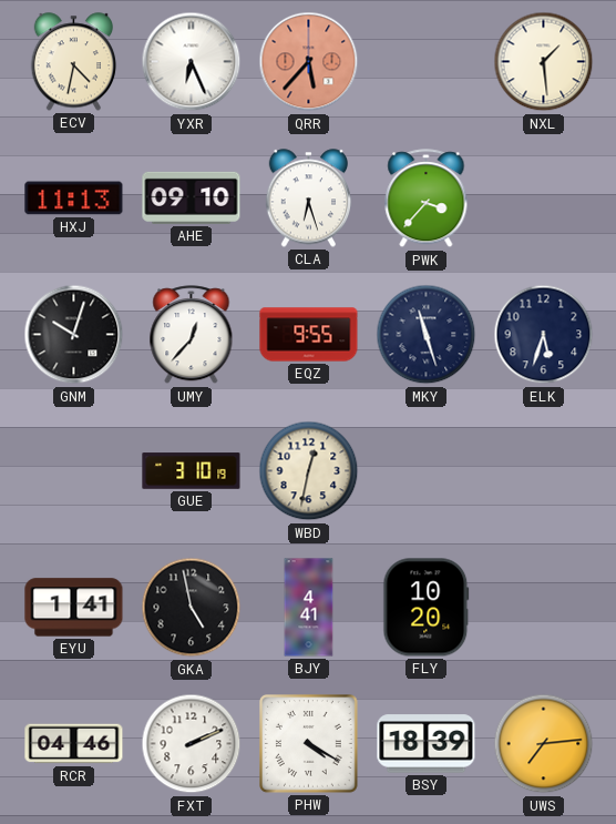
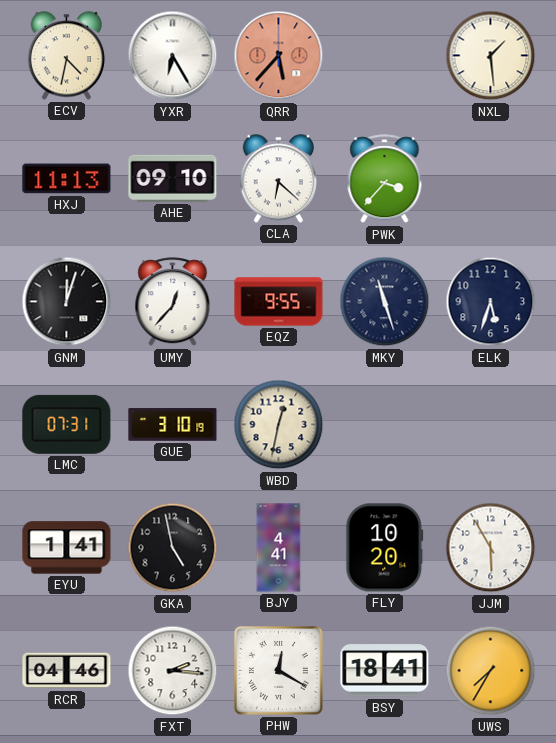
YXR: 6:26 -> 6:25 (173, 56)
CLA: 6:27 -> 6:22 (279, 179)
GNM: 10:03 -> 12:03 (67, 302)
LMC: none -> 07:31 (67, 424)
JJM: none -> 5:55 (491, 548)
FXT: 2:11 -> 2:16 (173, 671)
PHW: 4:20 -> 12:20 (279, 671)
BSY: 18:39 -> 18:41 (385, 671)
UWS: 7:14 -> 7:35 (491, 671)
